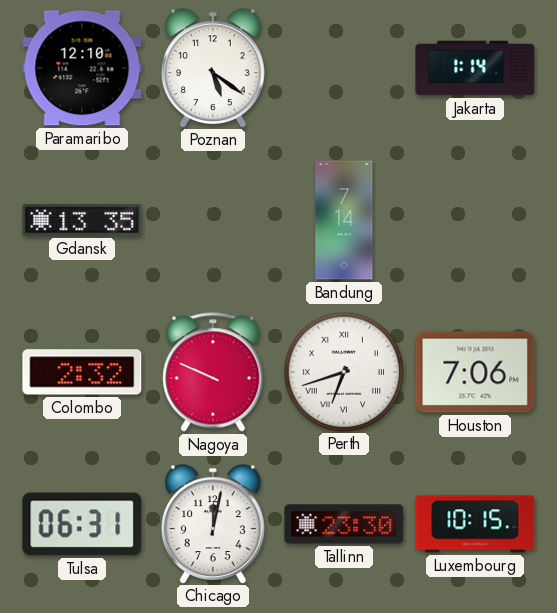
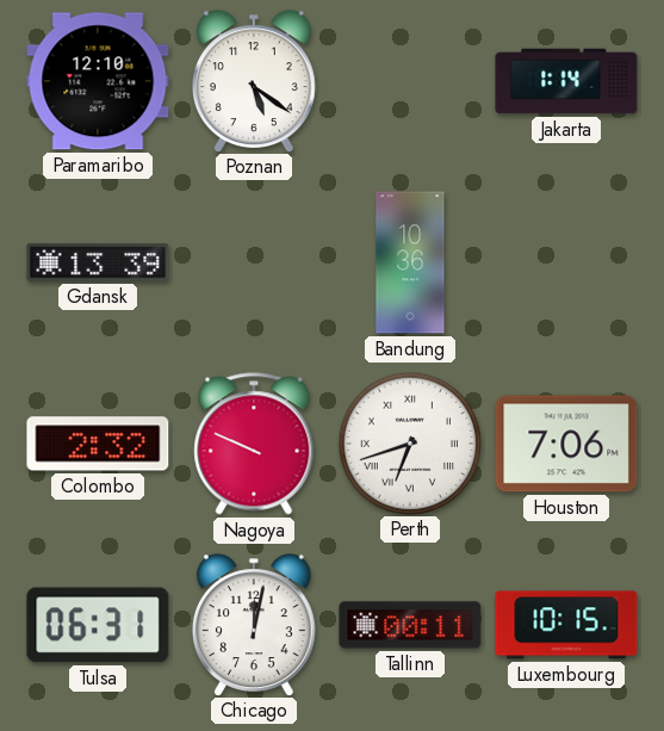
Gdansk: 13:35 -> 13:39 (98, 262)
Bandung: 7:14 -> 10:36 (410, 262)
Tallinn: 23:30 -> 00:11 (410, 625)
